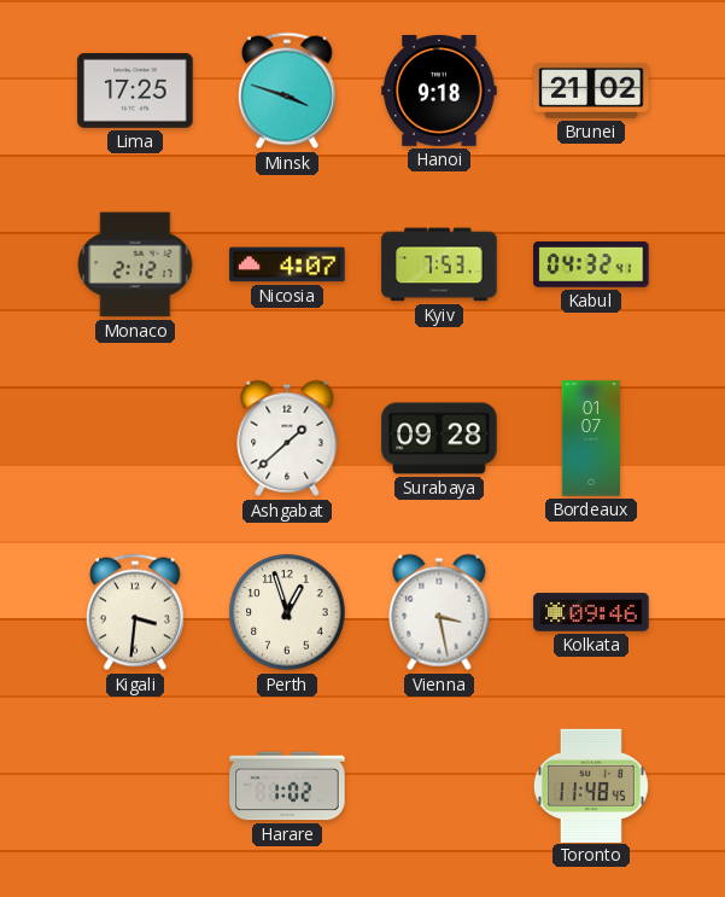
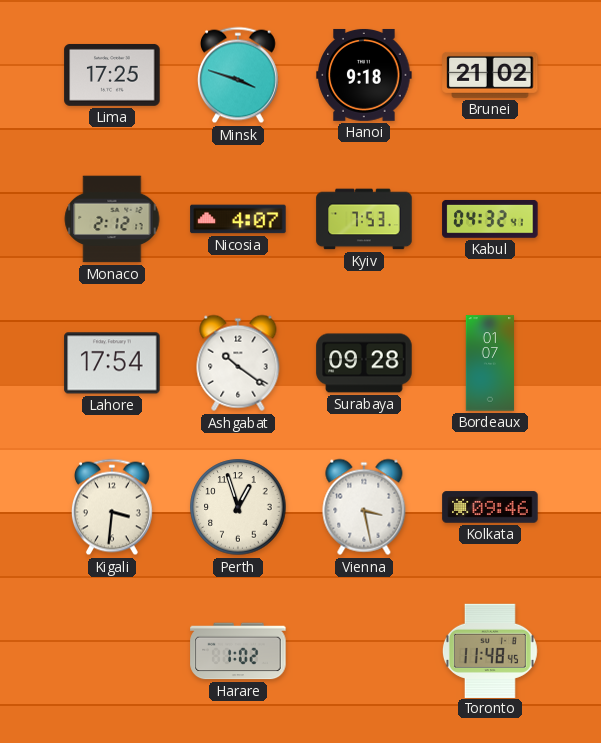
Lahore: none -> 17:54 (112, 363)
Ashgabat: 1:38 -> 10:21 (238, 363)
